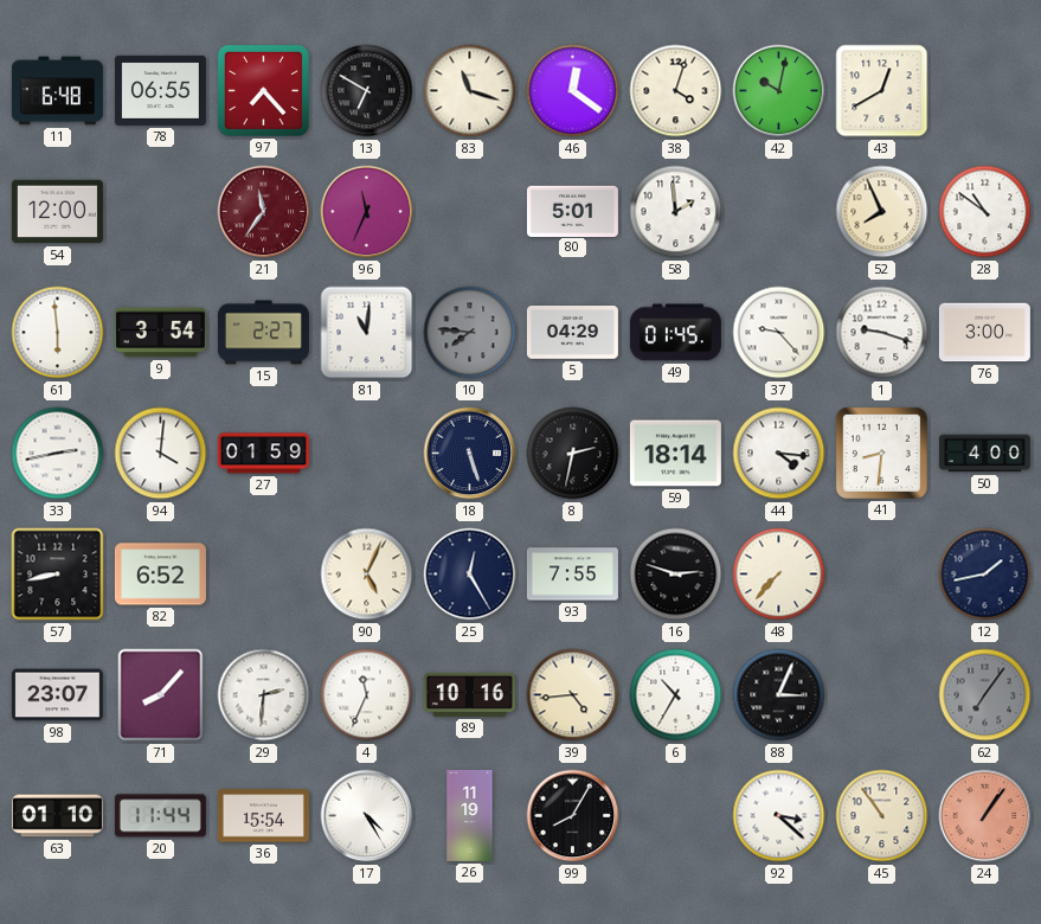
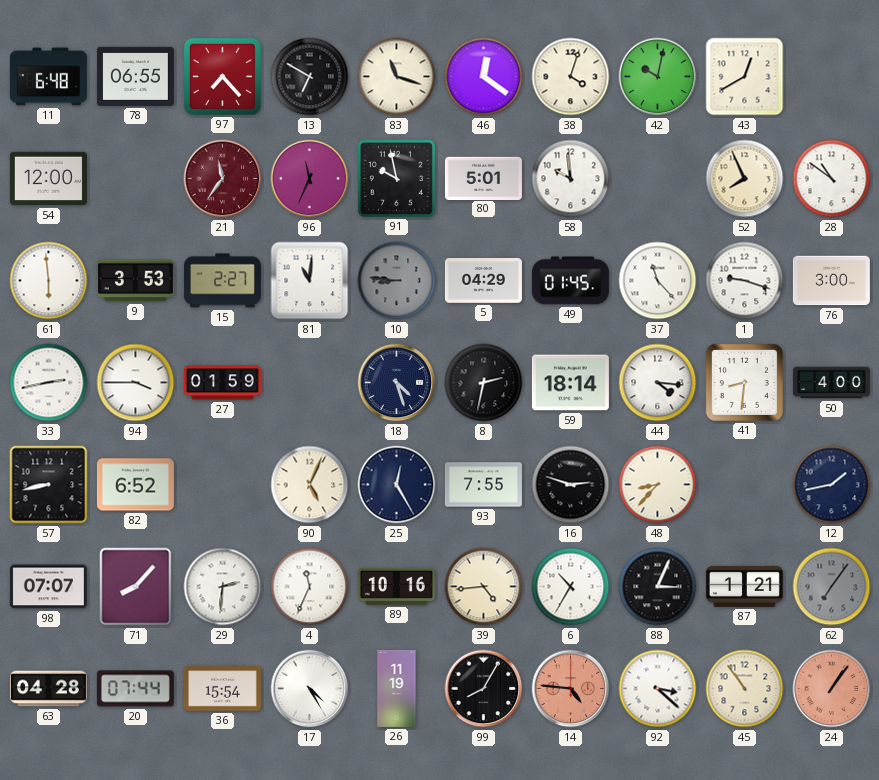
91: none -> 9:58 (396, 178)
58: 1:59 -> 9:59 (571, 179)
9: 3:54 -> 3:53 (135, 281)
10: 7:46 -> 8:46 (397, 281)
37: 9:23 -> 11:23 (658, 281)
94: 4:01 -> 3:45 (136, 383)
18: 5:27 -> 4:27 (397, 383)
48: 7:37 -> 8:37 (658, 485)
98: 23:07 -> 07:07 (48, 587)
87: none -> 1:21 (744, 586)
63: 01:10 -> 04:28 (48, 689)
20: 11:44 -> 07:44 (135, 689)
14: none -> 4:46 (571, 689)
